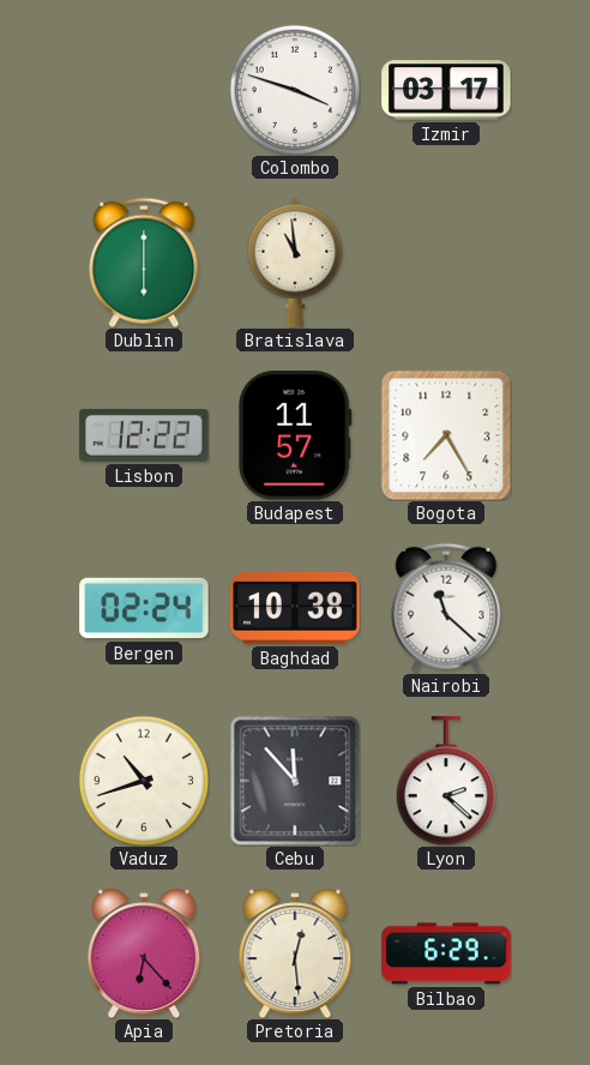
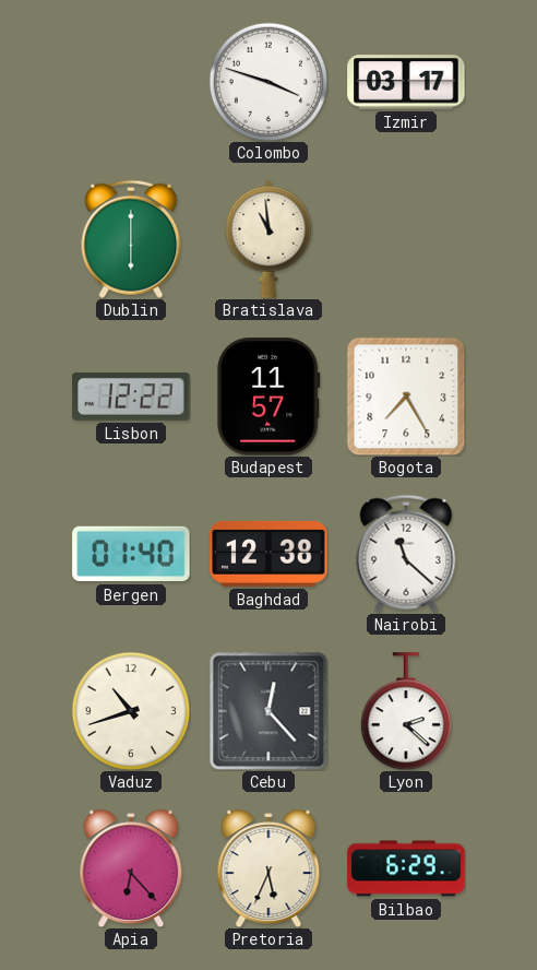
Bergen: 02:24 -> 01:40 (131, 554)
Baghdad: 10:38 -> 12:38 (268, 554)
Cebu: 11:53 -> 12:23 (268, 711)
Pretoria: 12:29 -> 5:34 (268, 868)
